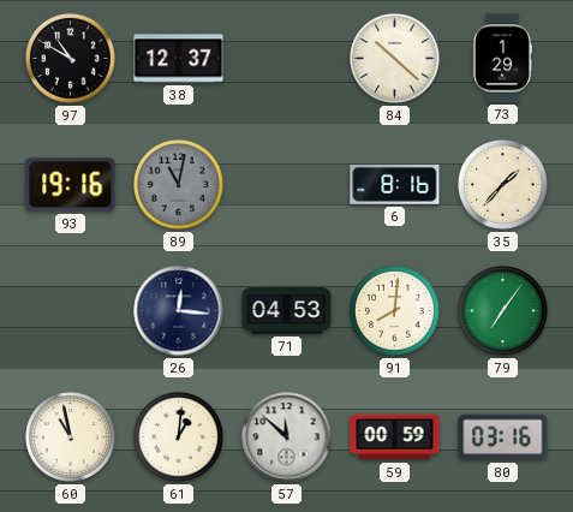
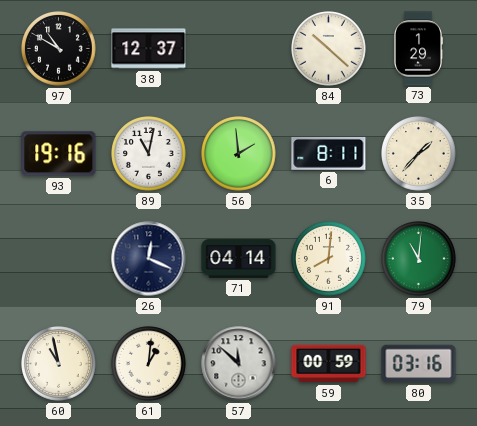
89 dial: grey -> white (149, 154)
56: none -> 1:59 (239, 154)
6: 8:16 -> 8:11 (329, 153)
26: 12:16 -> 12:19 (149, 259)
71: 04:53 -> 04:14 (239, 259)
79: 7:06 -> 11:01 (419, 259)
